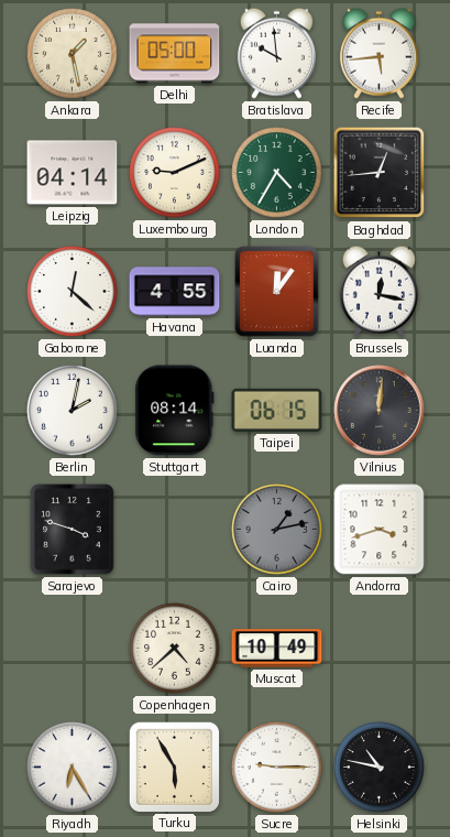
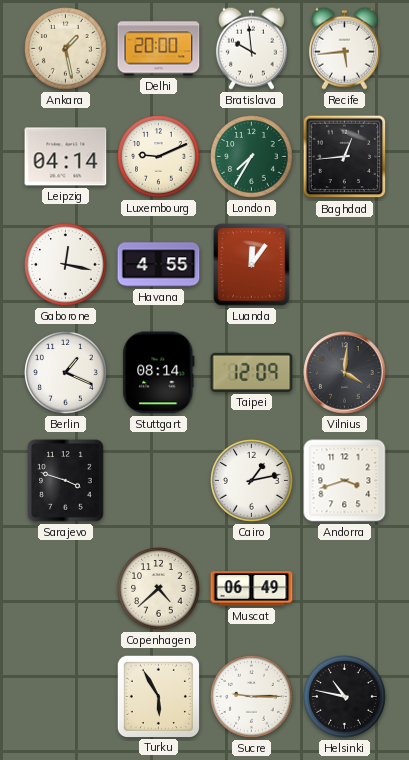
Delhi: 05:00 -> 20:00 (159, 49)
London: 4:35 -> 7:35 (252, 157)
Gaborone: 12:22 -> 12:17 (66, 265)
Brussels: 12:17 -> none (378, 291)
Berlin: 2:02 -> 1:19 (66, 373)
Taipei: 06:15 -> 12:09 (252, 372)
Vilnius: 12:01 -> 4:01 (345, 373)
Cairo dial: grey -> white (252, 481)
Muscat: 10:49 -> 06:49 (252, 589)
Riyadh: 6:25 -> none (73, 768)
